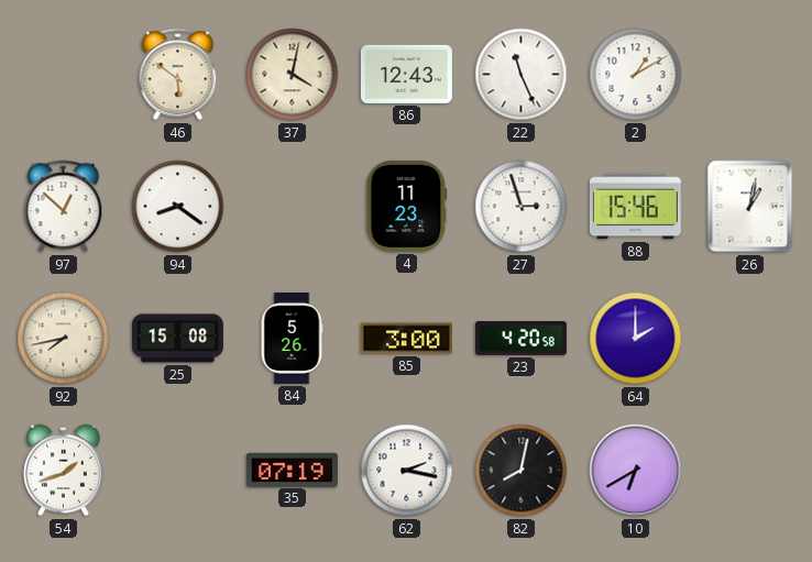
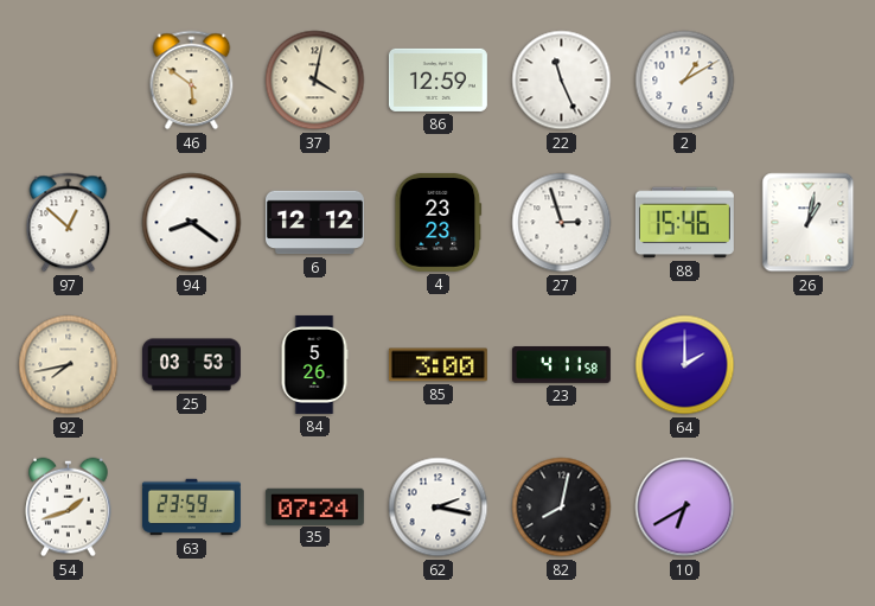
86: 12:43 -> 12:59 (437, 79)
6: none -> 12:12 (314, 223)
4: 11:23 -> 23:23 (439, 222)
25: 15:08 -> 03:53 (191, 365)
23: 4:20 -> 4:11 (561, 365)
63: none -> 23:59 (191, 508)
35: 07:19 -> 07:24 (314, 506)
